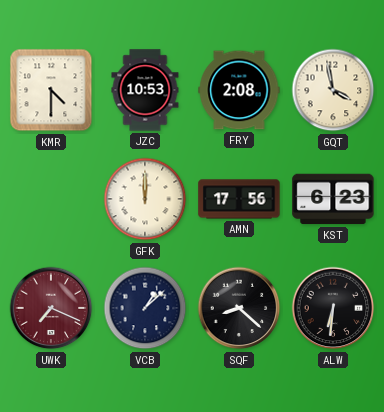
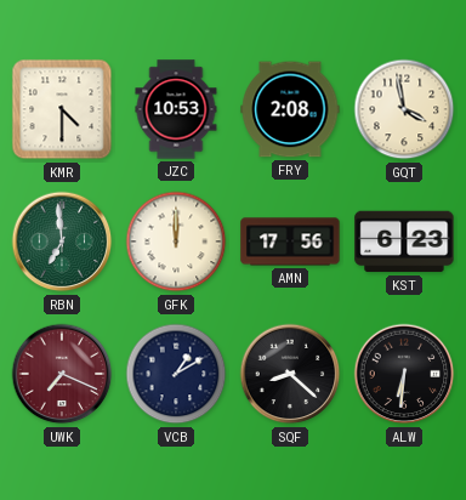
RBN: none -> 6:59 (62, 242)
VCB: 1:08 -> 1:10 (176, 374)
